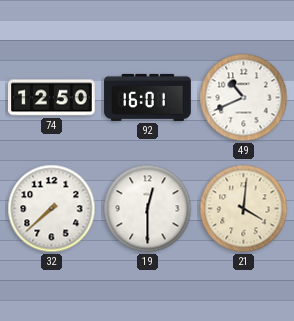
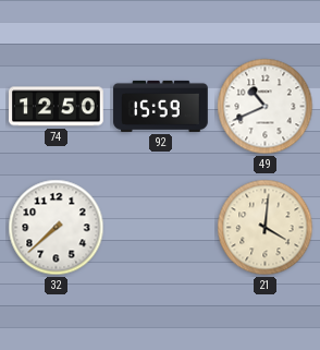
92: 16:01 -> 15:59 (161, 106)
19: 12:30 -> none (148, 209)
